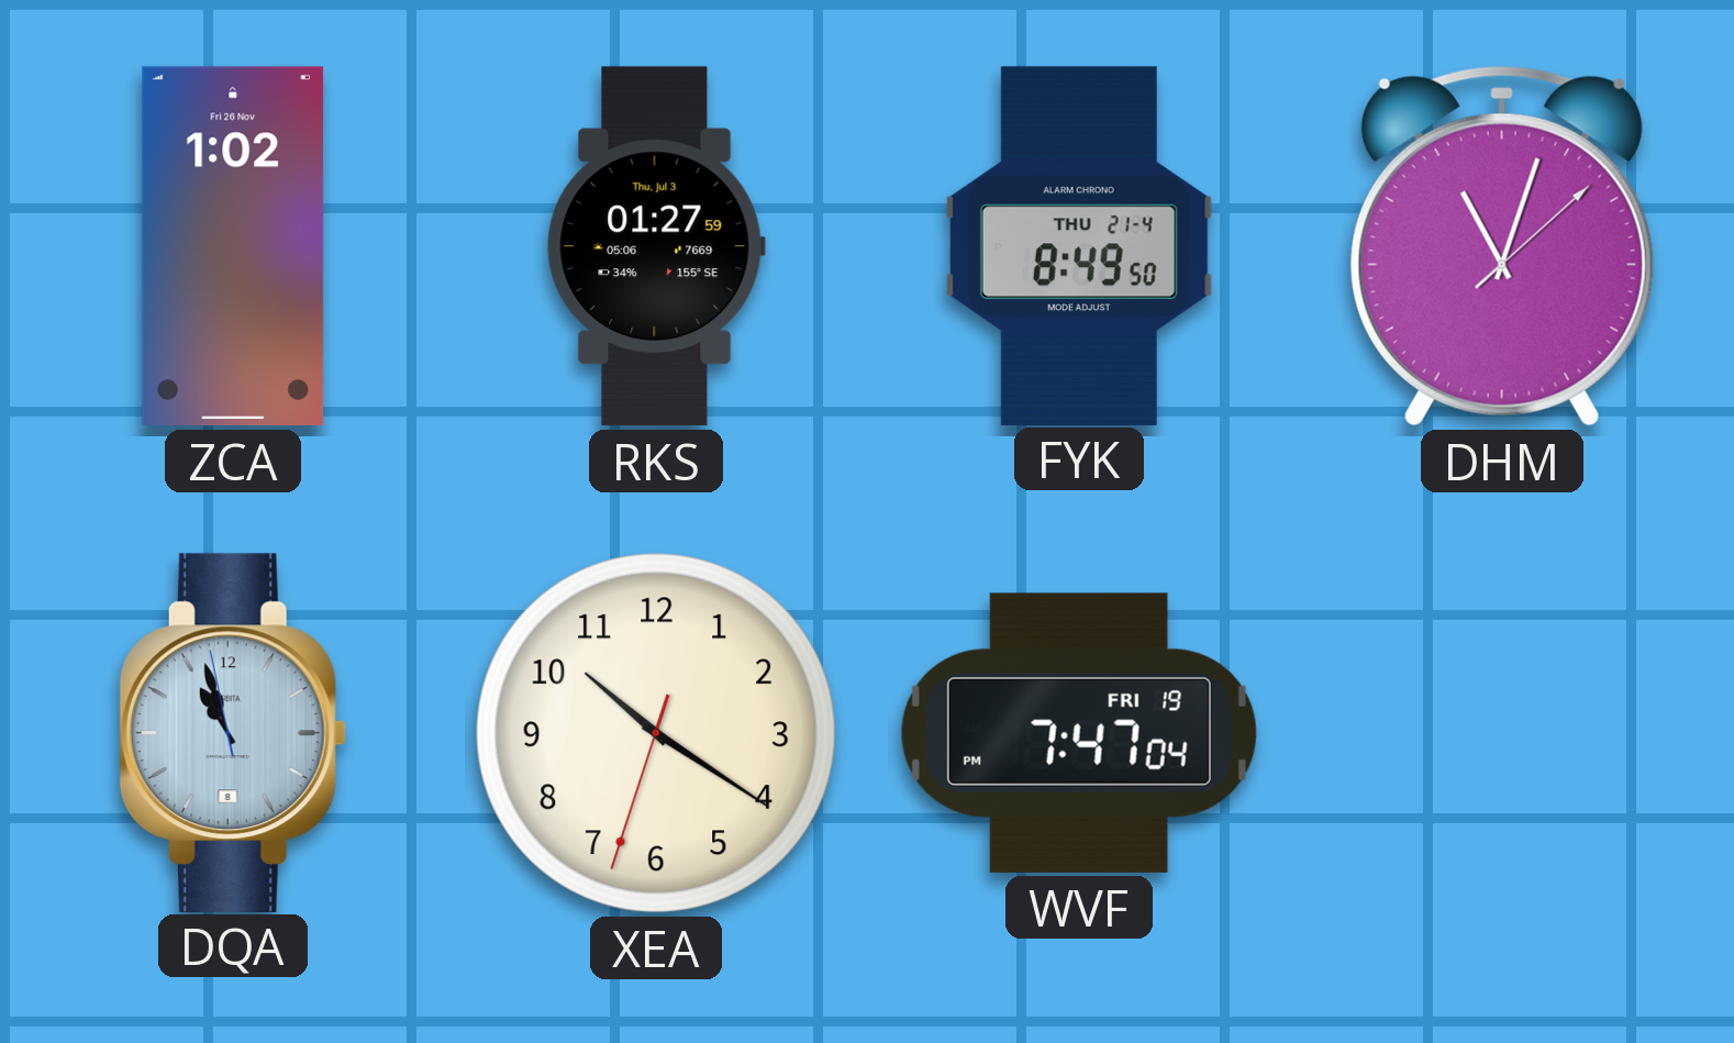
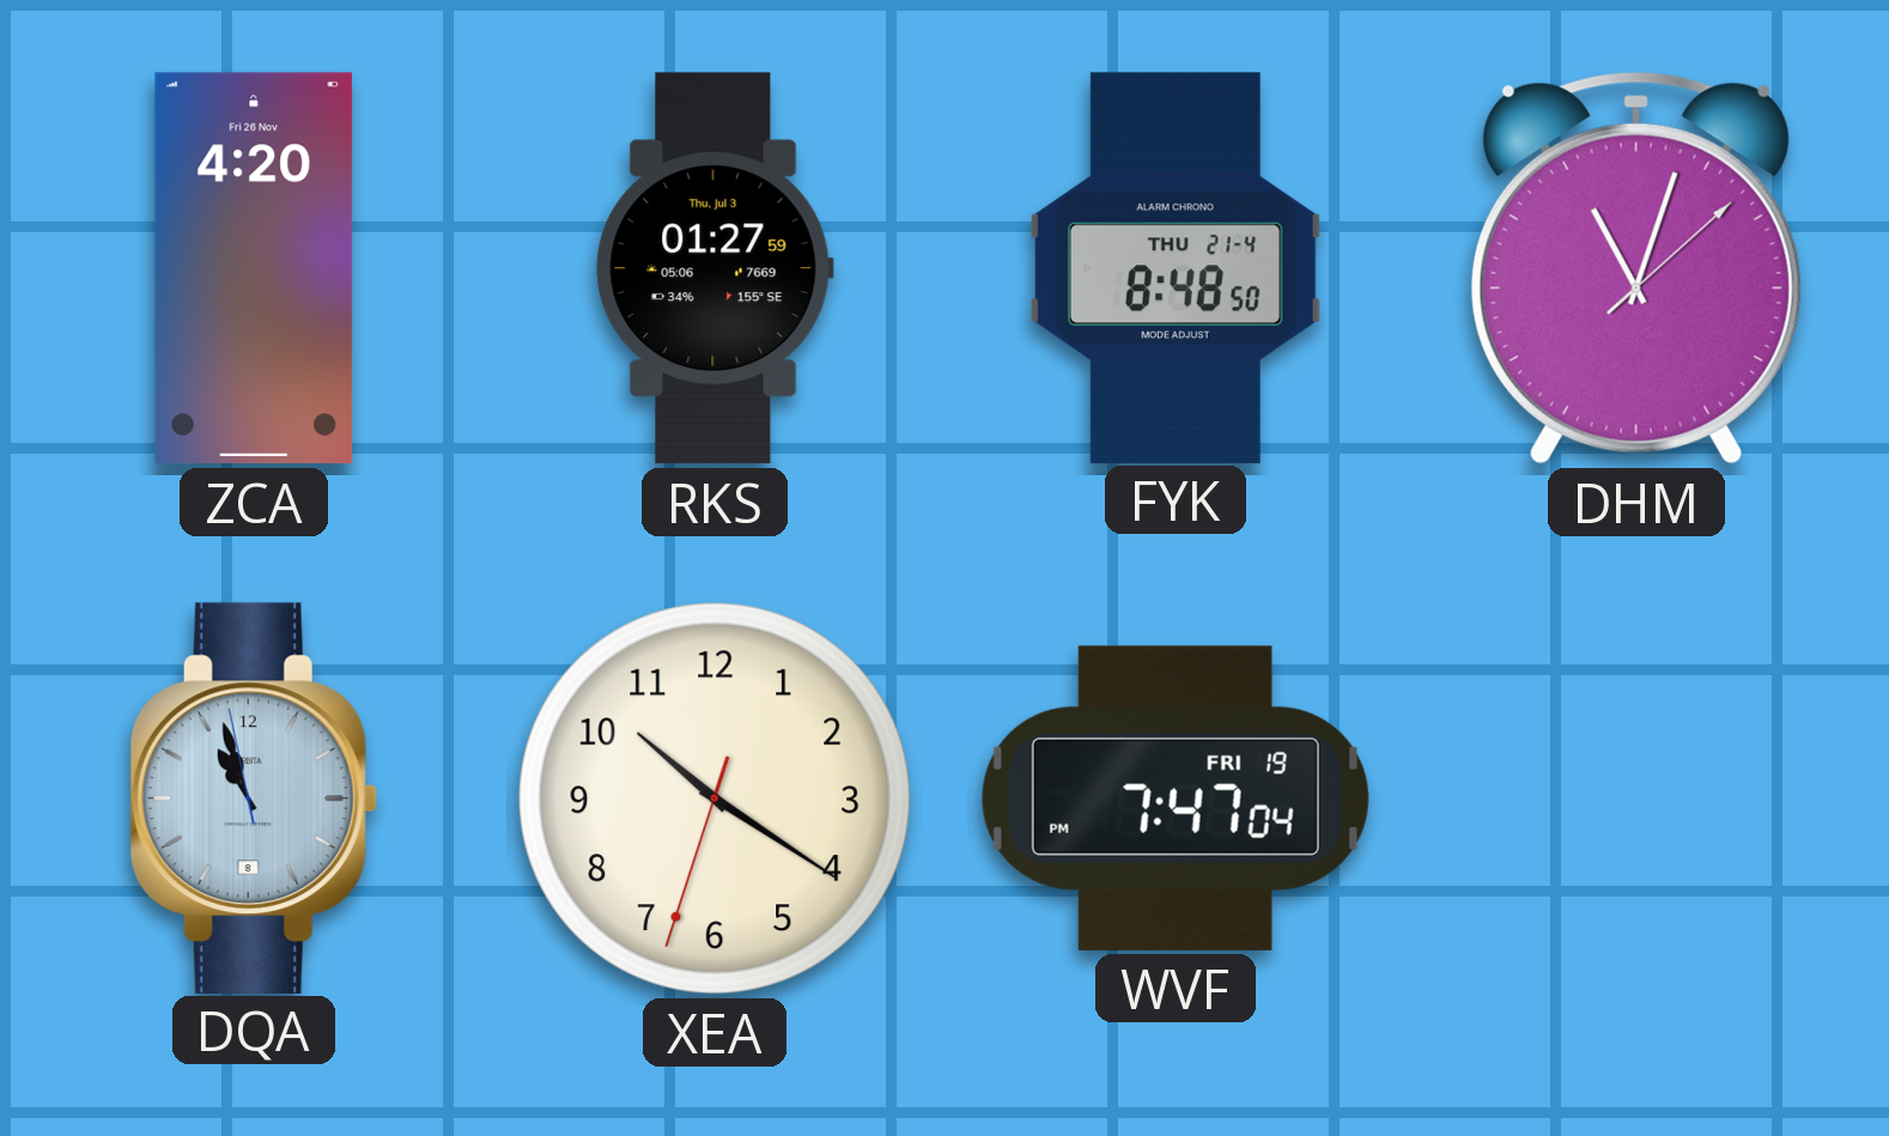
ZCA: 1:02 -> 4:20 (254, 268)
FYK: 8:49 -> 8:48 (1176, 267)
